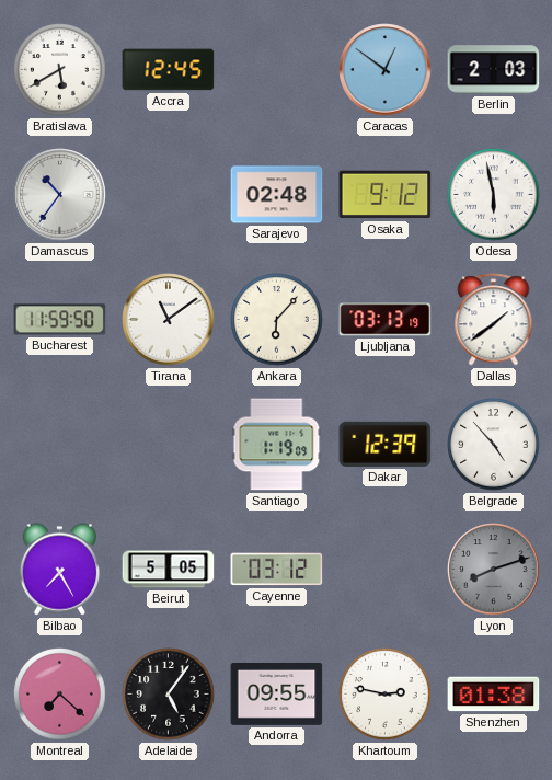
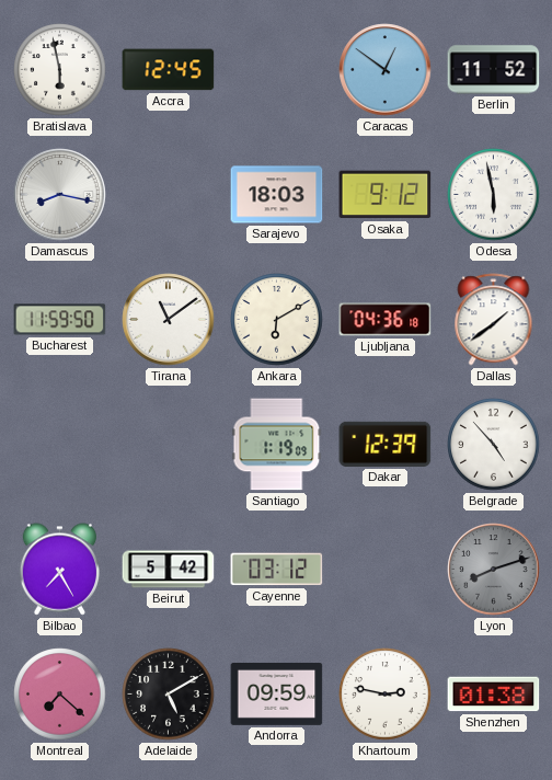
Bratislava: 5:40 -> 5:58 (60, 70)
Berlin: 2:03 -> 11:52 (494, 70)
Damascus: 10:36 -> 8:17 (60, 195)
Sarajevo: 02:48 -> 18:03 (277, 195)
Ankara: 6:07 -> 6:10 (277, 320)
Ljubljana: 03:13 -> 04:36 (386, 320)
Beirut: 5:05 -> 5:42 (169, 570)
Adelaide: 5:06 -> 5:10 (169, 695)
Andorra: 09:55 -> 09:59 (277, 693)
